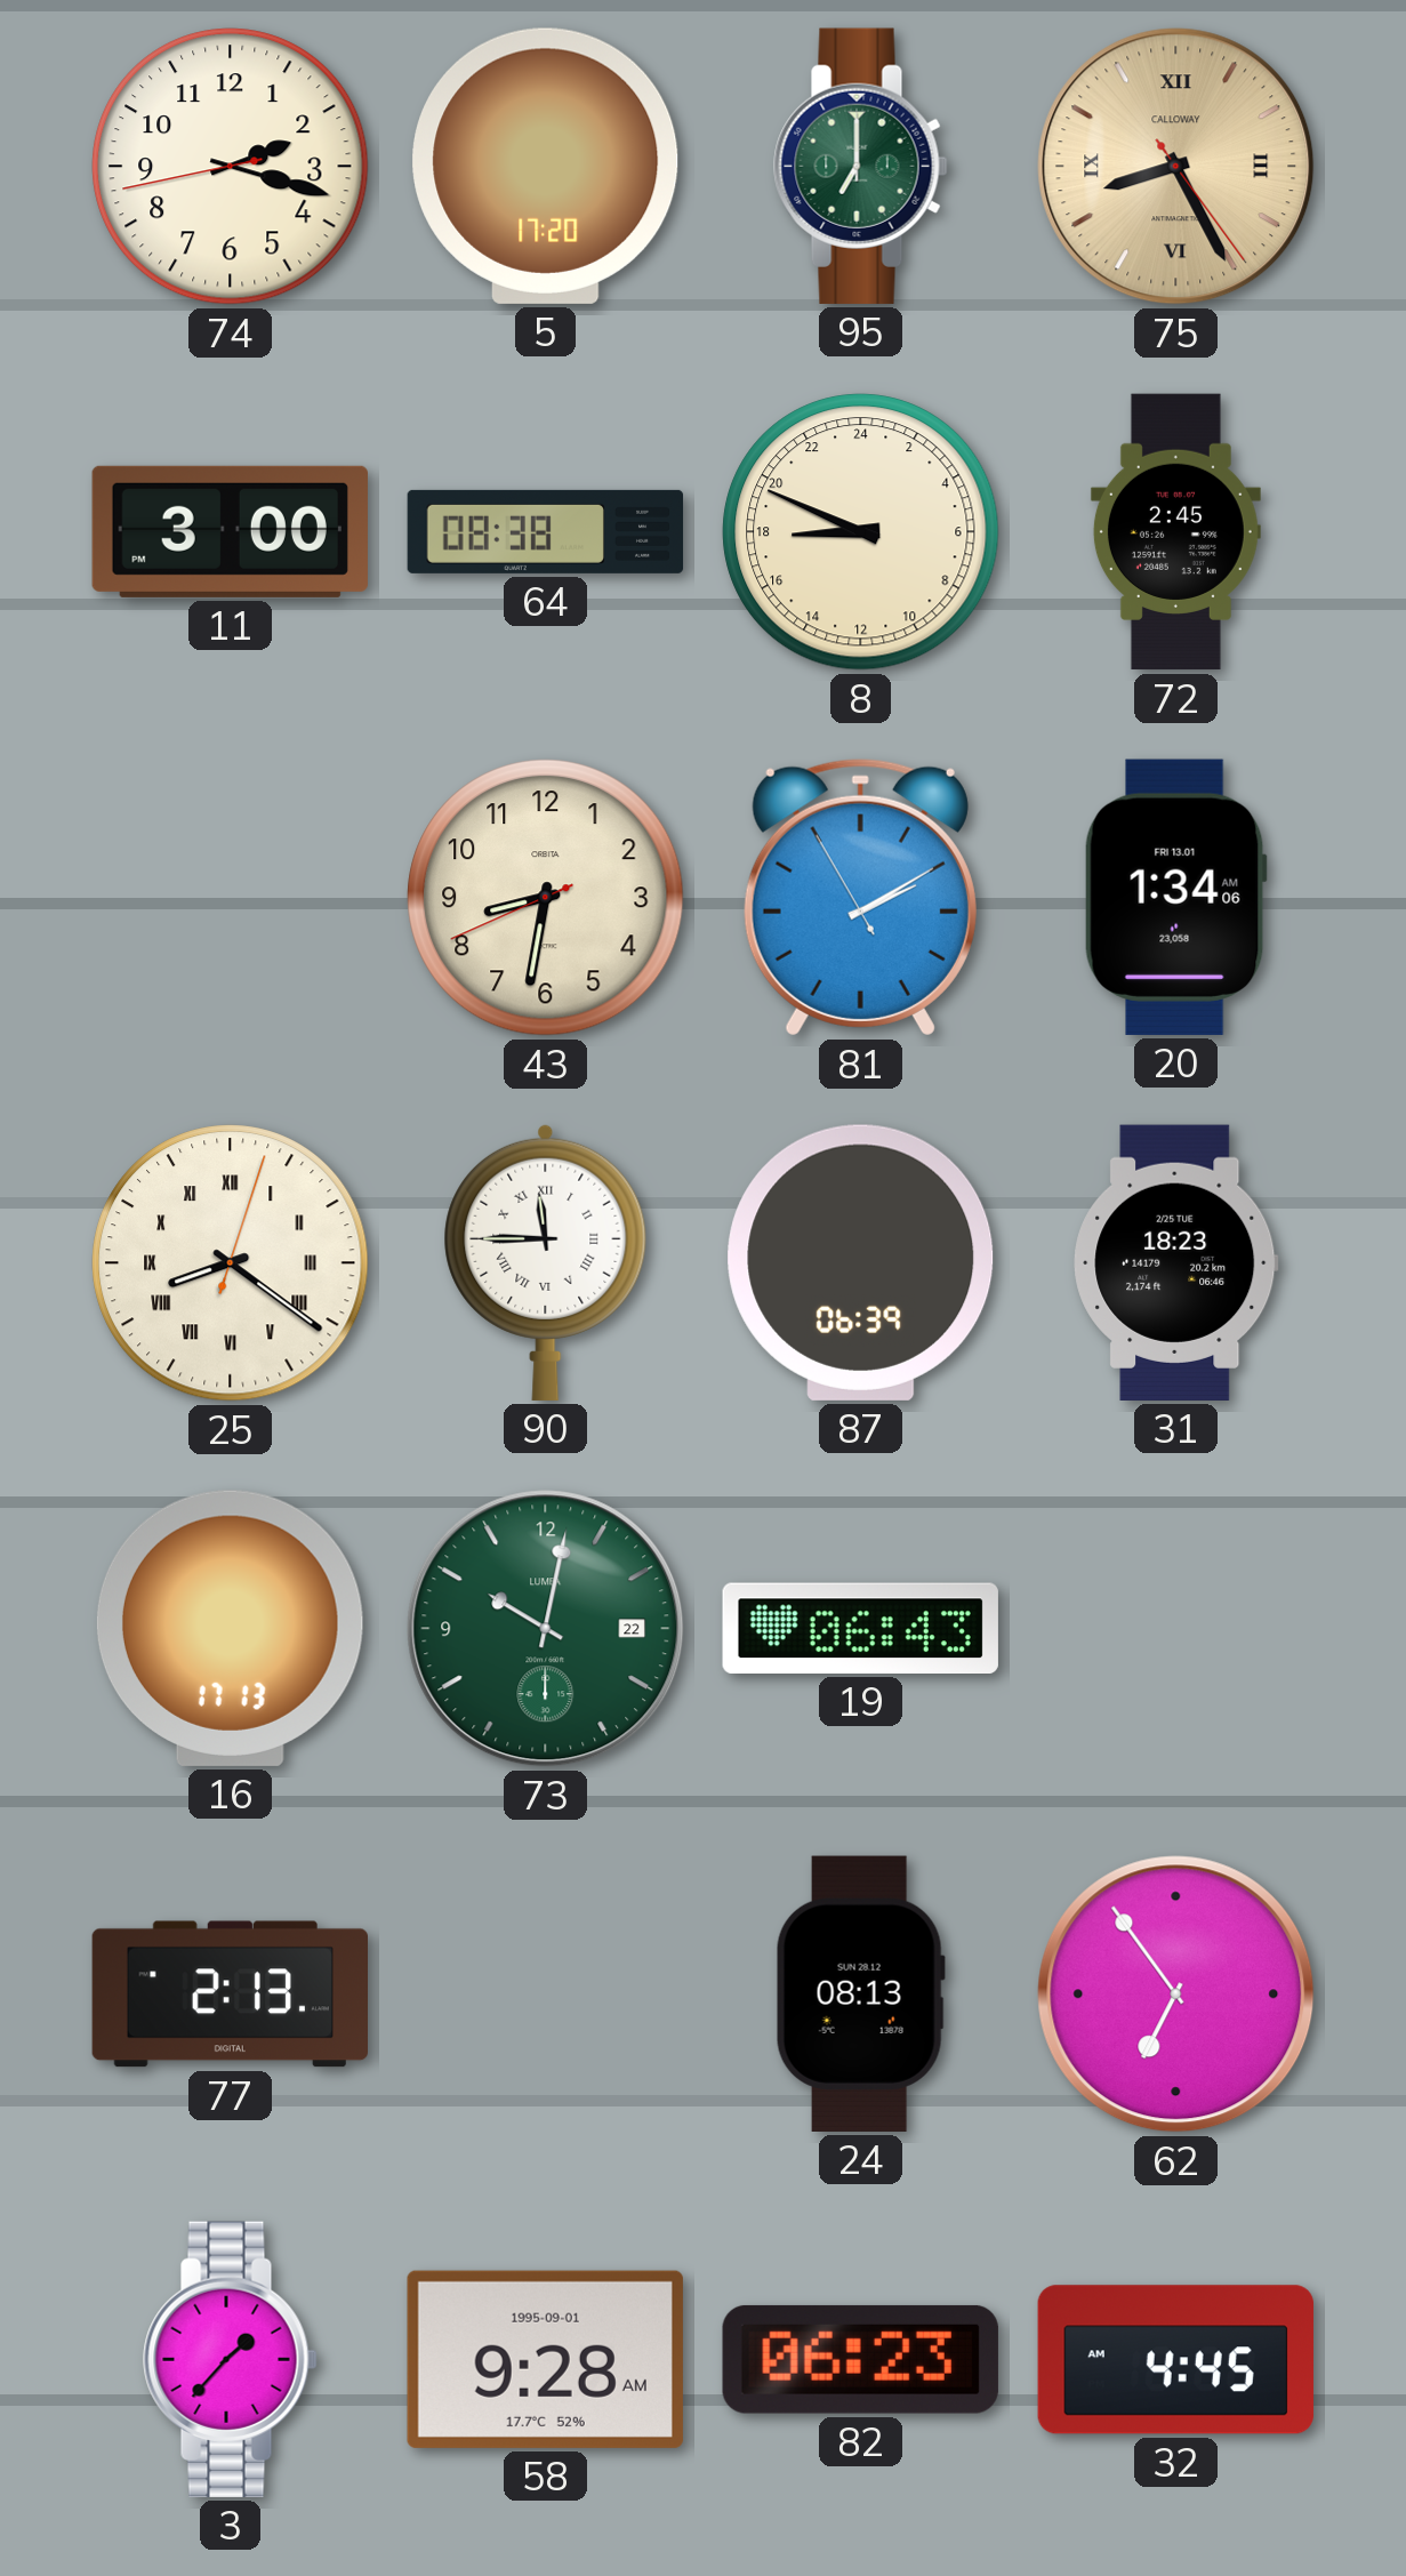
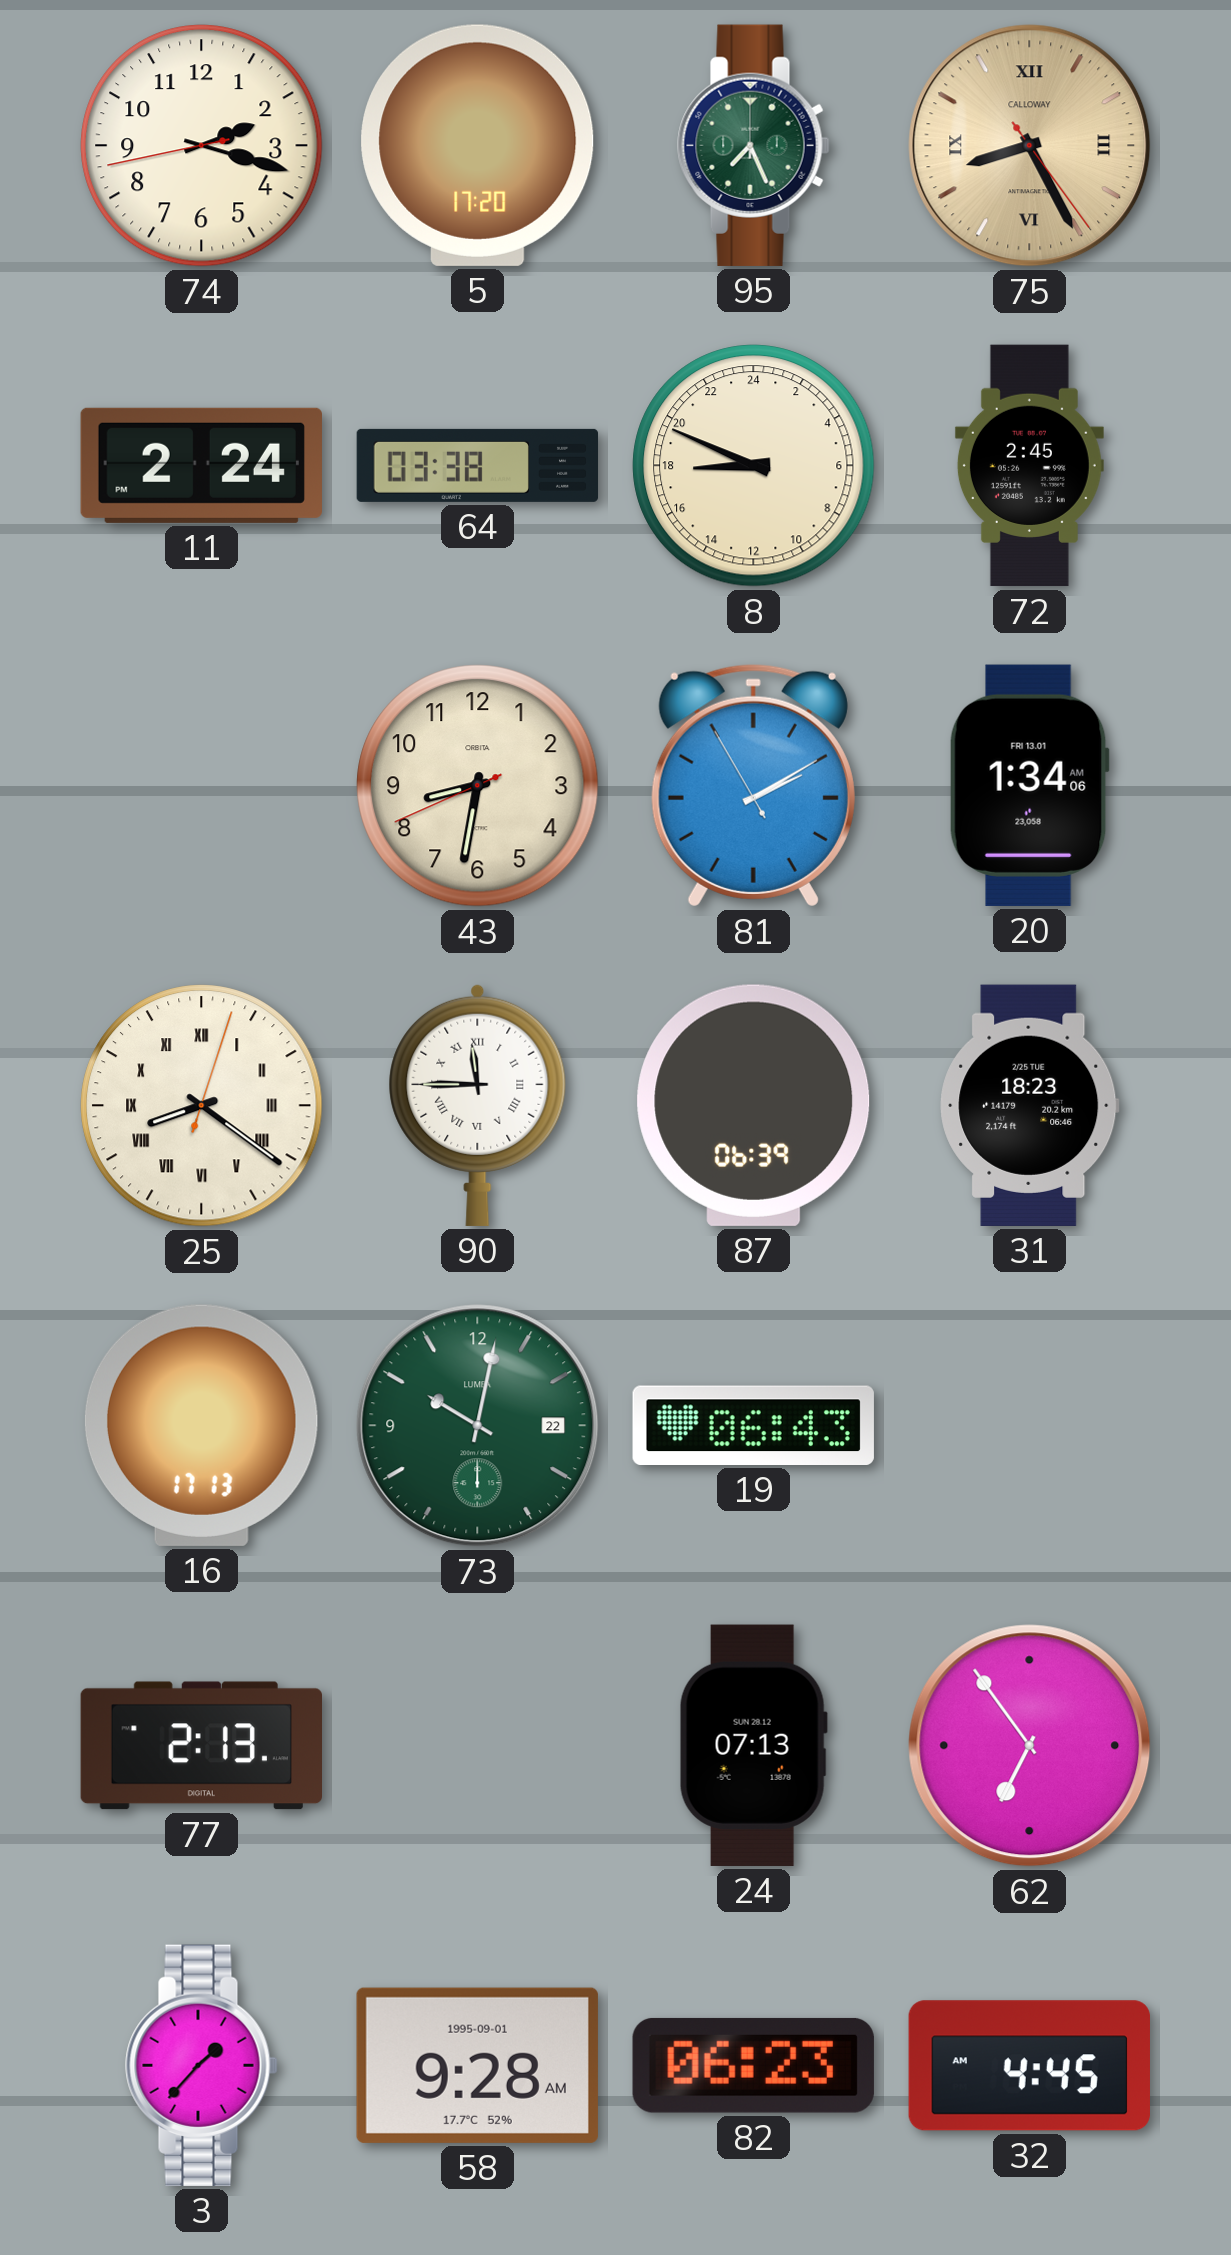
95: 7:00 -> 7:26 (754, 145)
11: 3:00 -> 2:24 (201, 465)
64: 08:38 -> 03:38 (478, 465)
24: 08:13 -> 07:13 (753, 1745)
